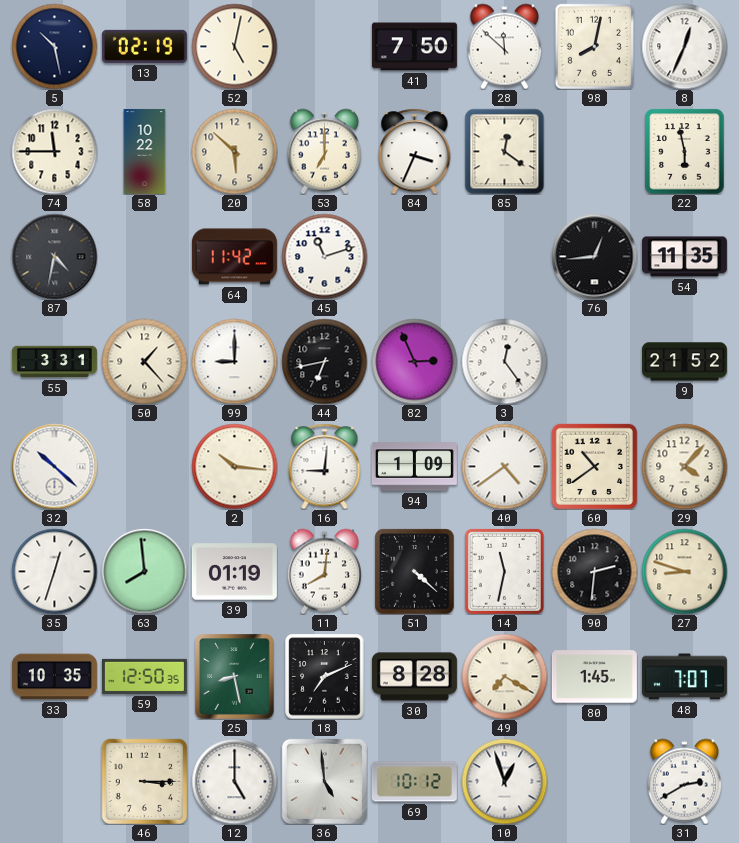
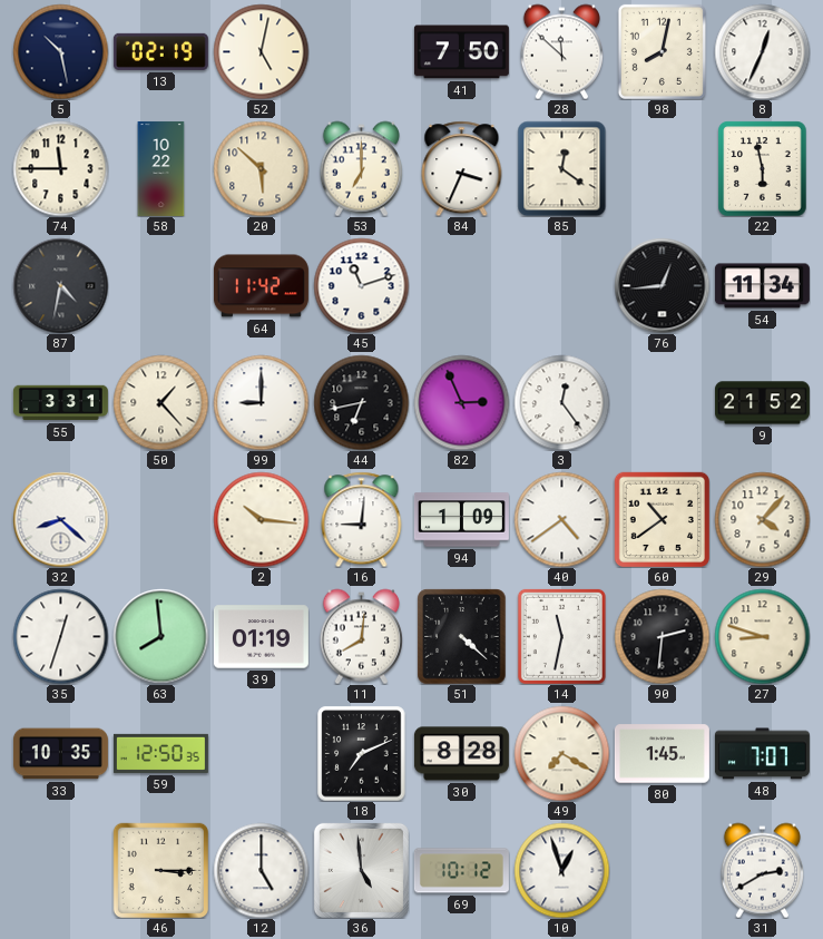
54: 11:35 -> 11:34 (762, 286)
32: 10:22 -> 8:22 (60, 519)
25: 8:28 -> none (235, 676)
